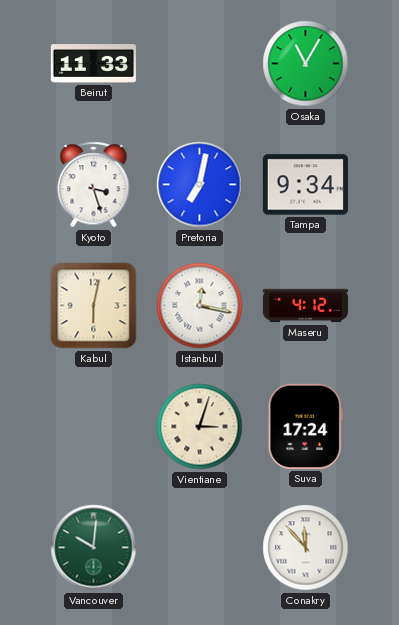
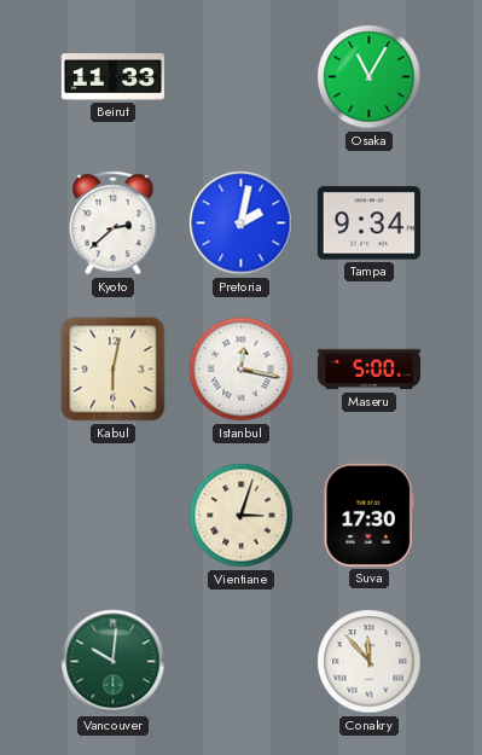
Kyoto: 3:27 -> 2:38 (114, 223)
Pretoria: 7:02 -> 2:02 (242, 223)
Maseru: 4:12 -> 5:00 (368, 370)
Suva: 17:24 -> 17:30 (368, 515)
